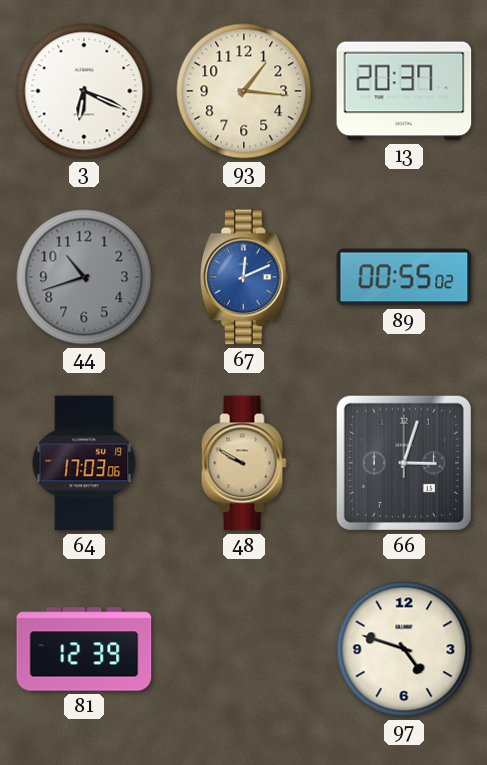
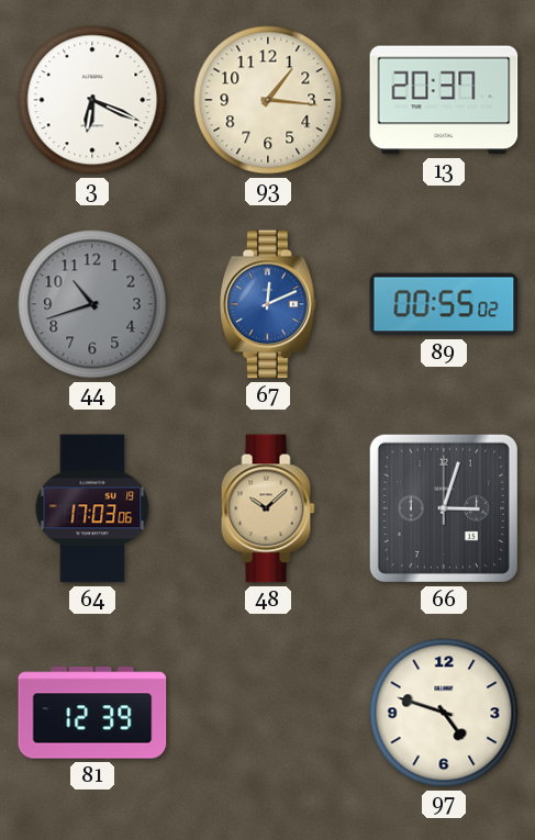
48: 9:50 -> 10:08 (268, 508)
